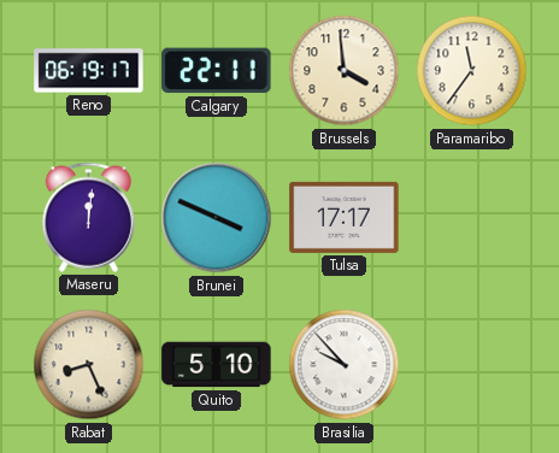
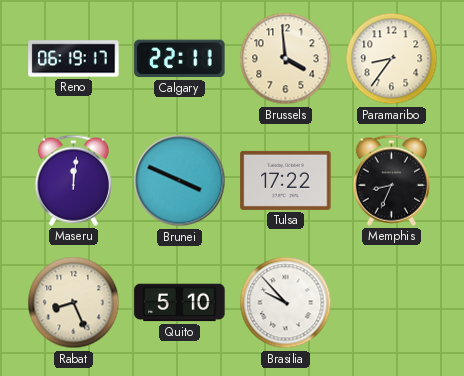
Paramaribo: 11:36 -> 8:36 (392, 59)
Tulsa: 17:17 -> 17:22 (286, 180)
Memphis: none -> 8:34 (391, 180)
